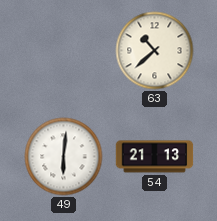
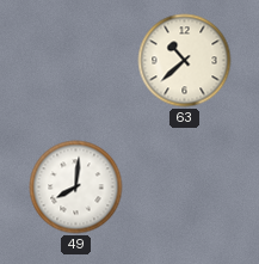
49: 6:01 -> 8:01 (76, 188)
54: 21:13 -> none (155, 157)
